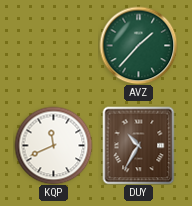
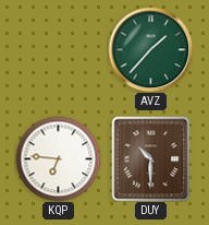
KQP: 11:41 -> 6:46 (58, 158)
DUY: 10:35 -> 10:30 (151, 158)
